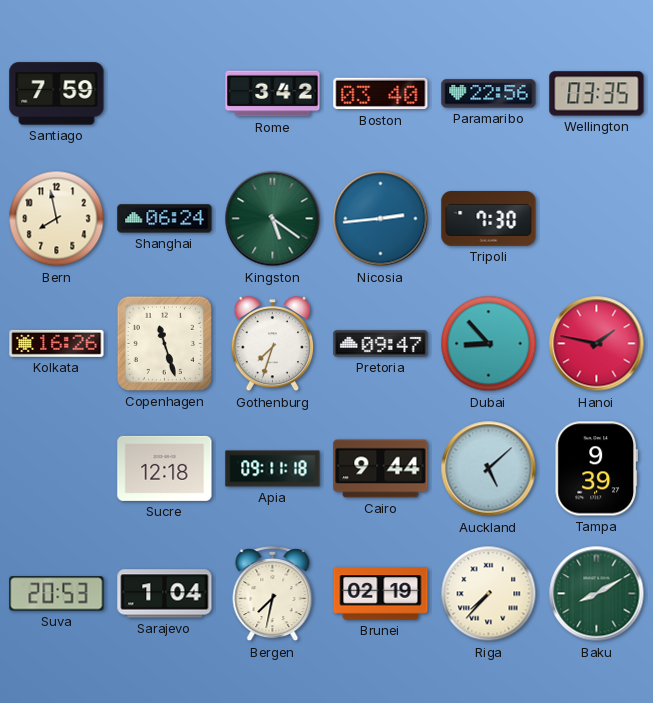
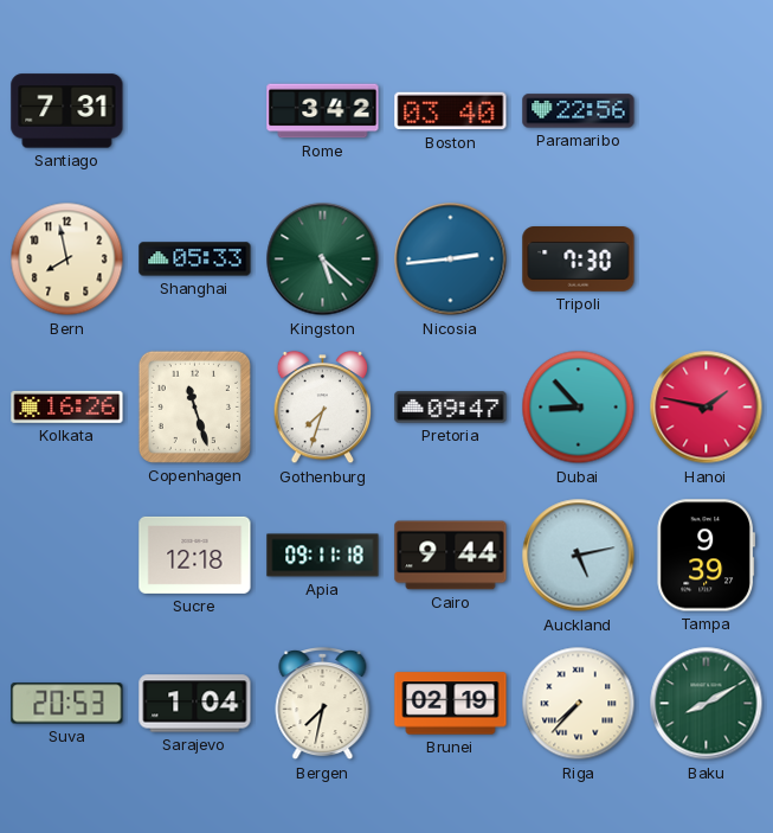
Santiago: 7:59 -> 7:31 (67, 111)
Wellington: 03:35 -> none (597, 94)
Shanghai: 06:24 -> 05:33 (195, 259)
Kingston: 5:21 -> 5:22 (323, 259)
Auckland: 5:08 -> 5:13 (579, 556)
